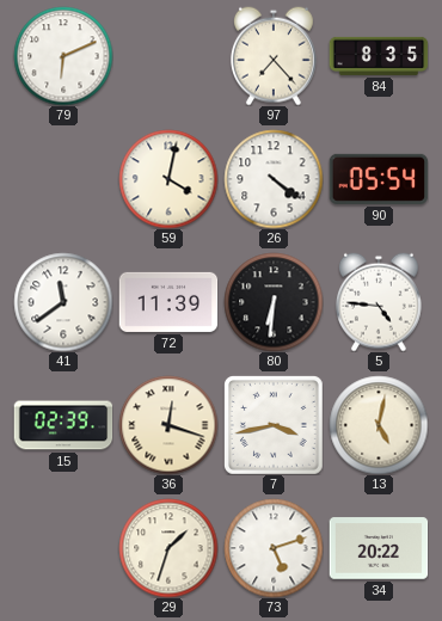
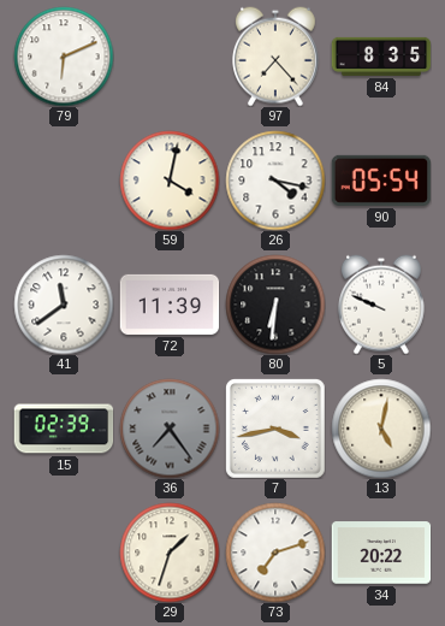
26: 4:21 -> 4:17 (275, 181)
5: 4:46 -> 9:49 (381, 305)
36: 12:18 -> 7:24 (170, 429)
36 dial: cream -> grey (170, 429)
73: 5:12 -> 7:12 (275, 553)
